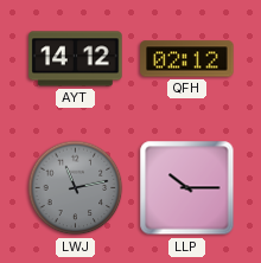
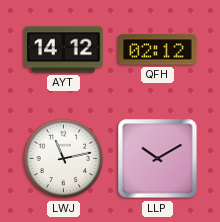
LWJ dial: grey -> white (64, 159)
LLP: 10:15 -> 10:10 (158, 159)
